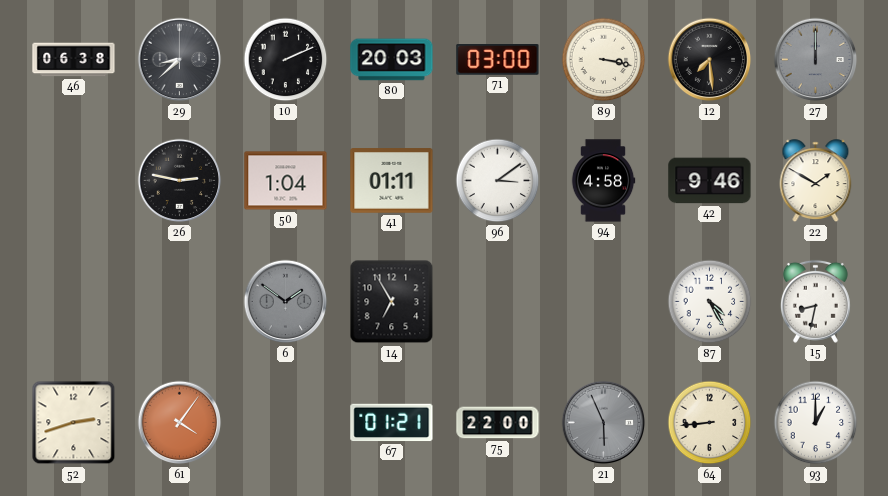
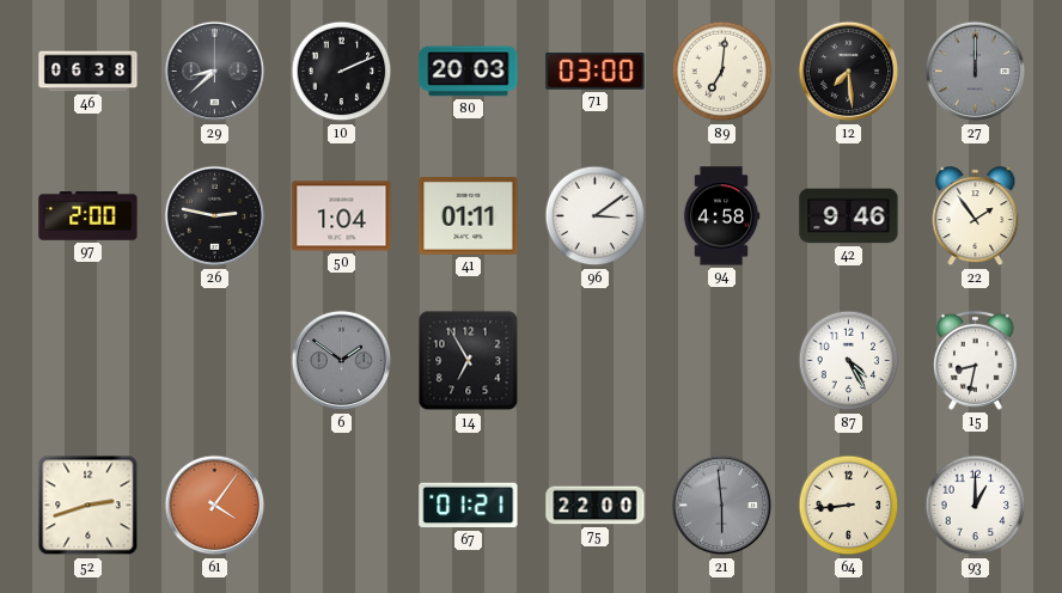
89: 3:17 -> 7:01 (722, 72)
97: none -> 2:00 (89, 216)
22: 1:50 -> 1:54 (976, 216)
21: 5:56 -> 5:59 (722, 506)
